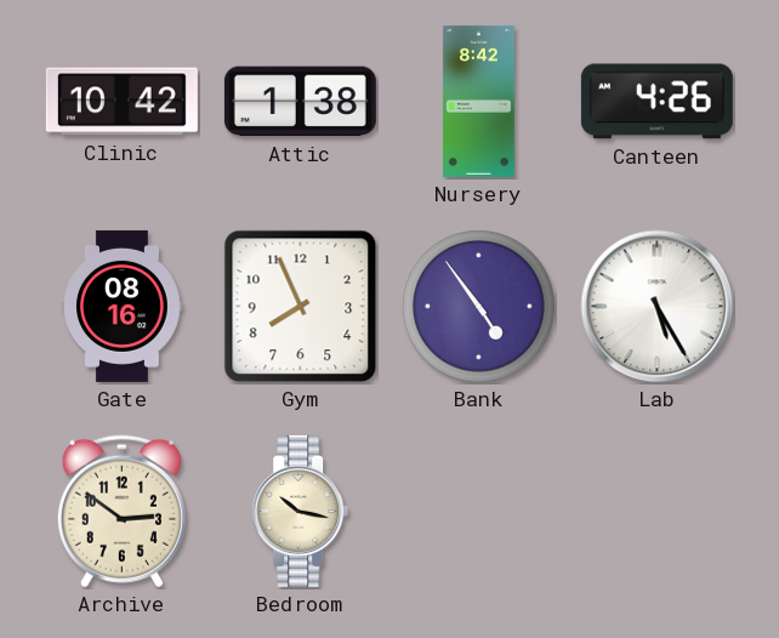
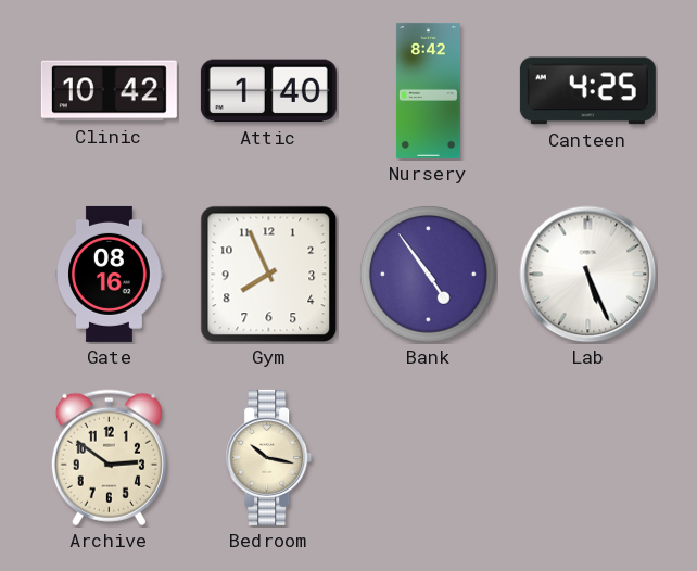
Attic: 1:38 -> 1:40 (268, 91)
Canteen: 4:26 -> 4:25 (587, 91)
Lab: 5:25 -> 5:26 (588, 275)
